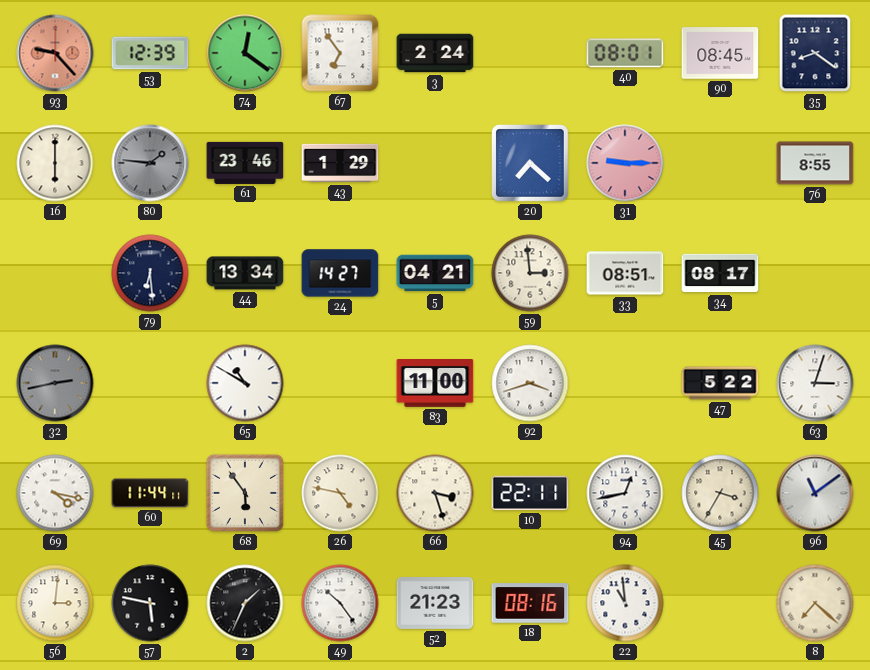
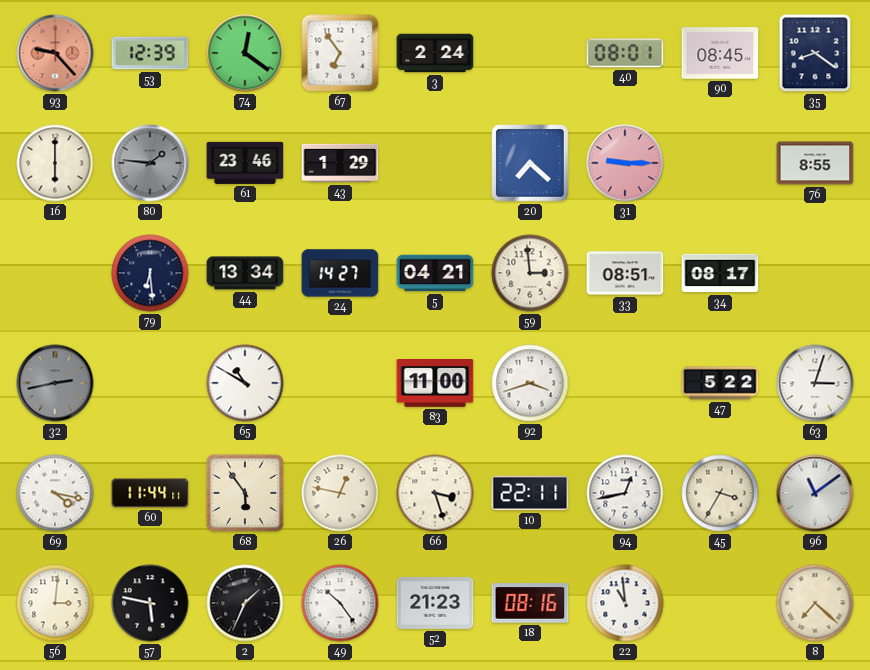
26: 4:47 -> 12:47 (340, 493)
